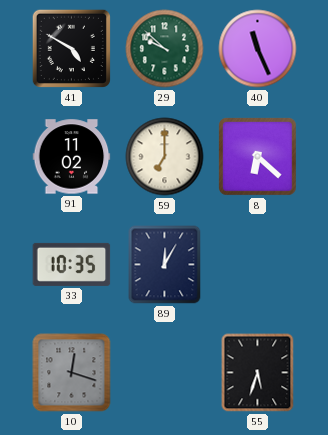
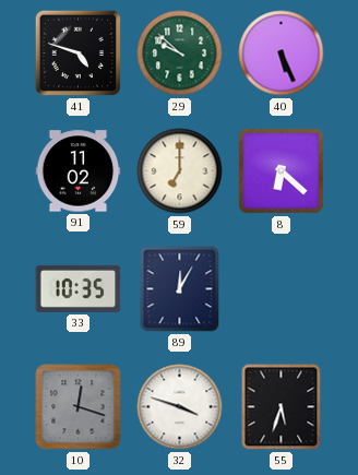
41: 4:50 -> 4:48 (77, 52)
40: 11:26 -> 5:26 (282, 54)
32: none -> 3:48 (180, 407)
